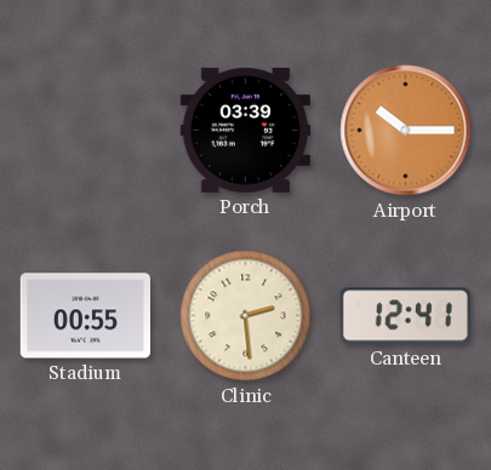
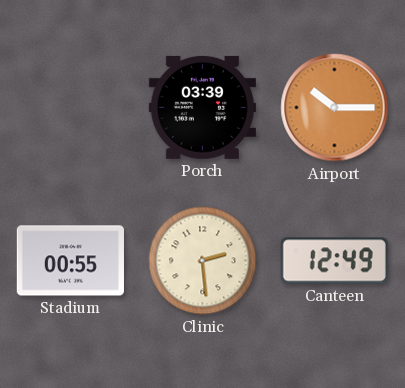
Canteen: 12:41 -> 12:49 (334, 261)
